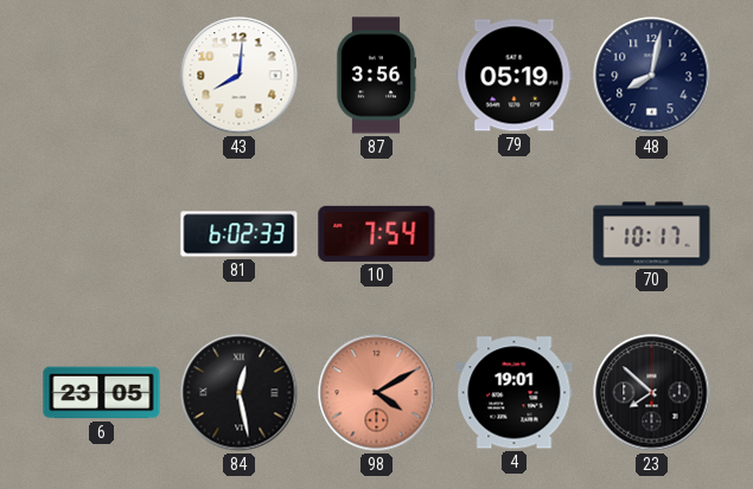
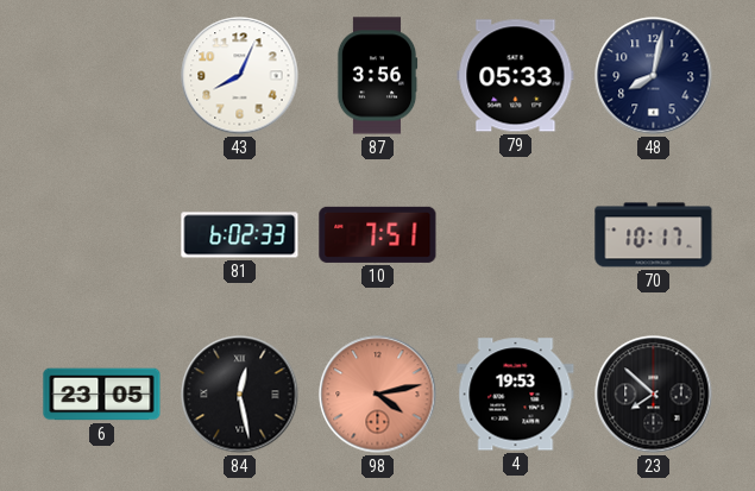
43: 8:01 -> 8:04 (240, 76)
79: 05:19 -> 05:33 (516, 76)
10: 7:54 -> 7:51 (378, 234)
98: 4:10 -> 4:13 (378, 395)
4: 19:01 -> 19:53 (516, 395)
